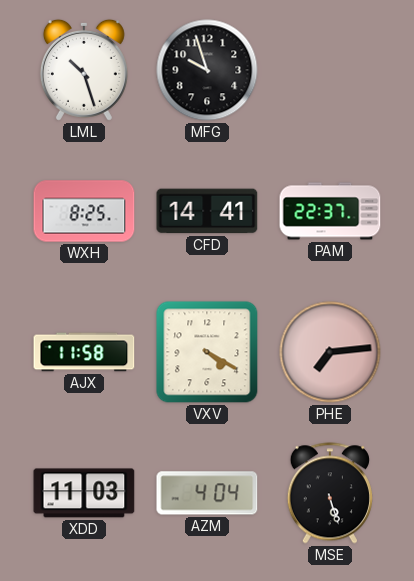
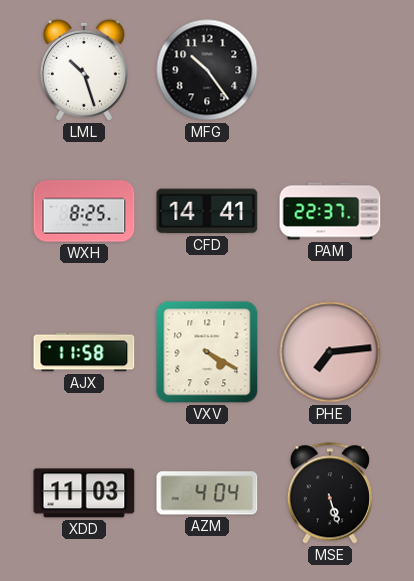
MFG: 9:57 -> 10:24 (207, 70)
